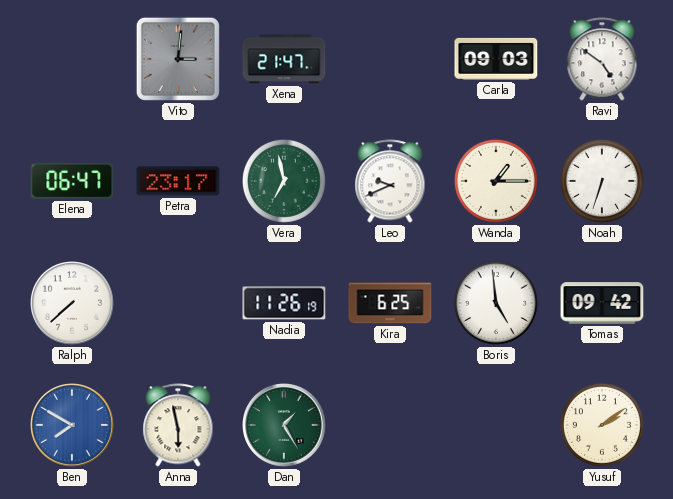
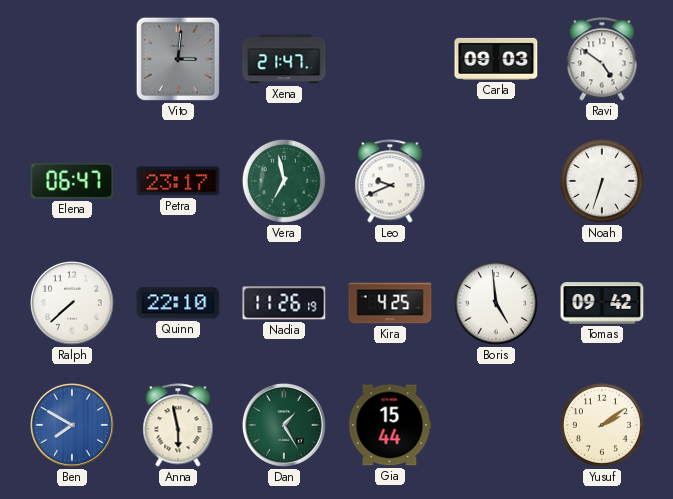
Wanda: 1:15 -> none (496, 181)
Quinn: none -> 22:10 (178, 303)
Kira: 6:25 -> 4:25 (390, 303)
Gia: none -> 15:44 (390, 425)
